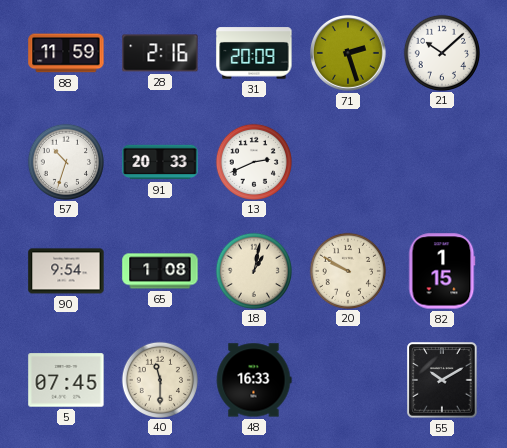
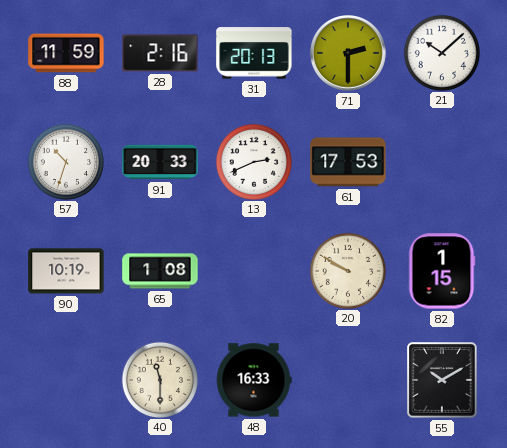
31: 20:09 -> 20:13 (254, 53)
71: 2:27 -> 2:30 (349, 54)
61: none -> 17:53 (348, 162)
90: 9:54 -> 10:19 (66, 271)
18: 1:02 -> none (253, 270)
5: 07:45 -> none (66, 380)
